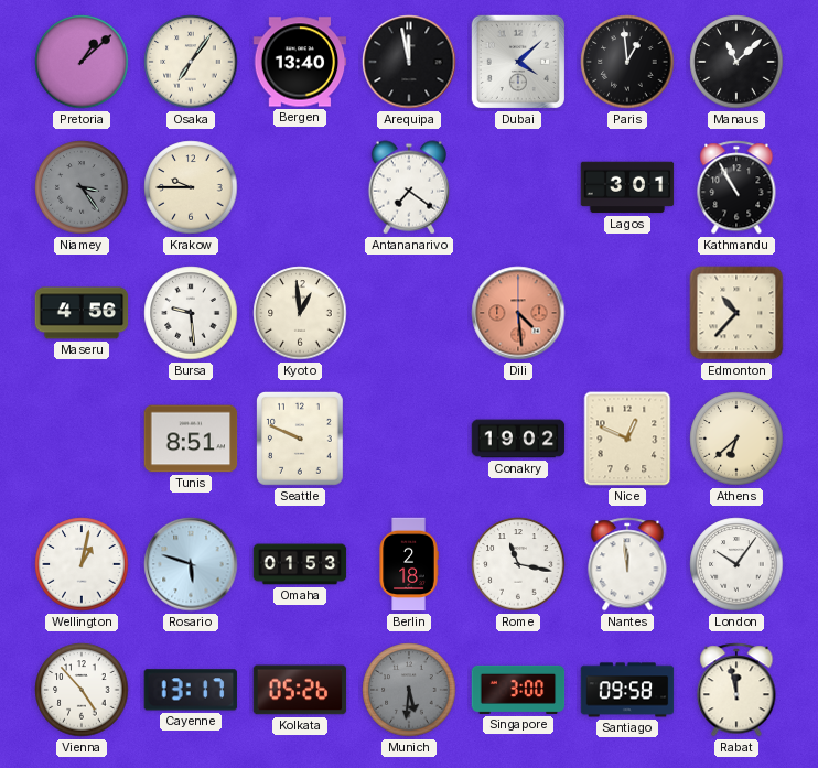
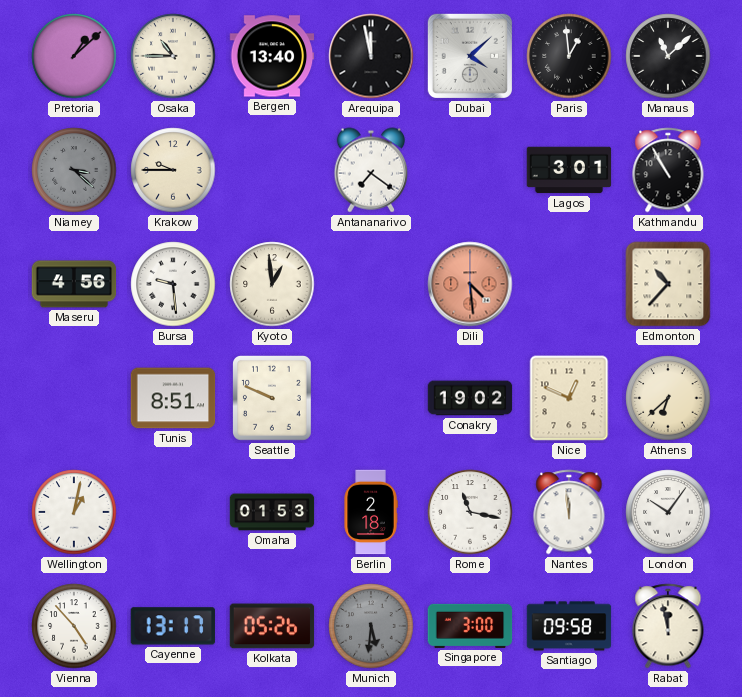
Osaka: 7:06 -> 10:45 (173, 56)
Niamey: 3:24 -> 3:22 (74, 170)
Rosario: 5:48 -> none (191, 564)
